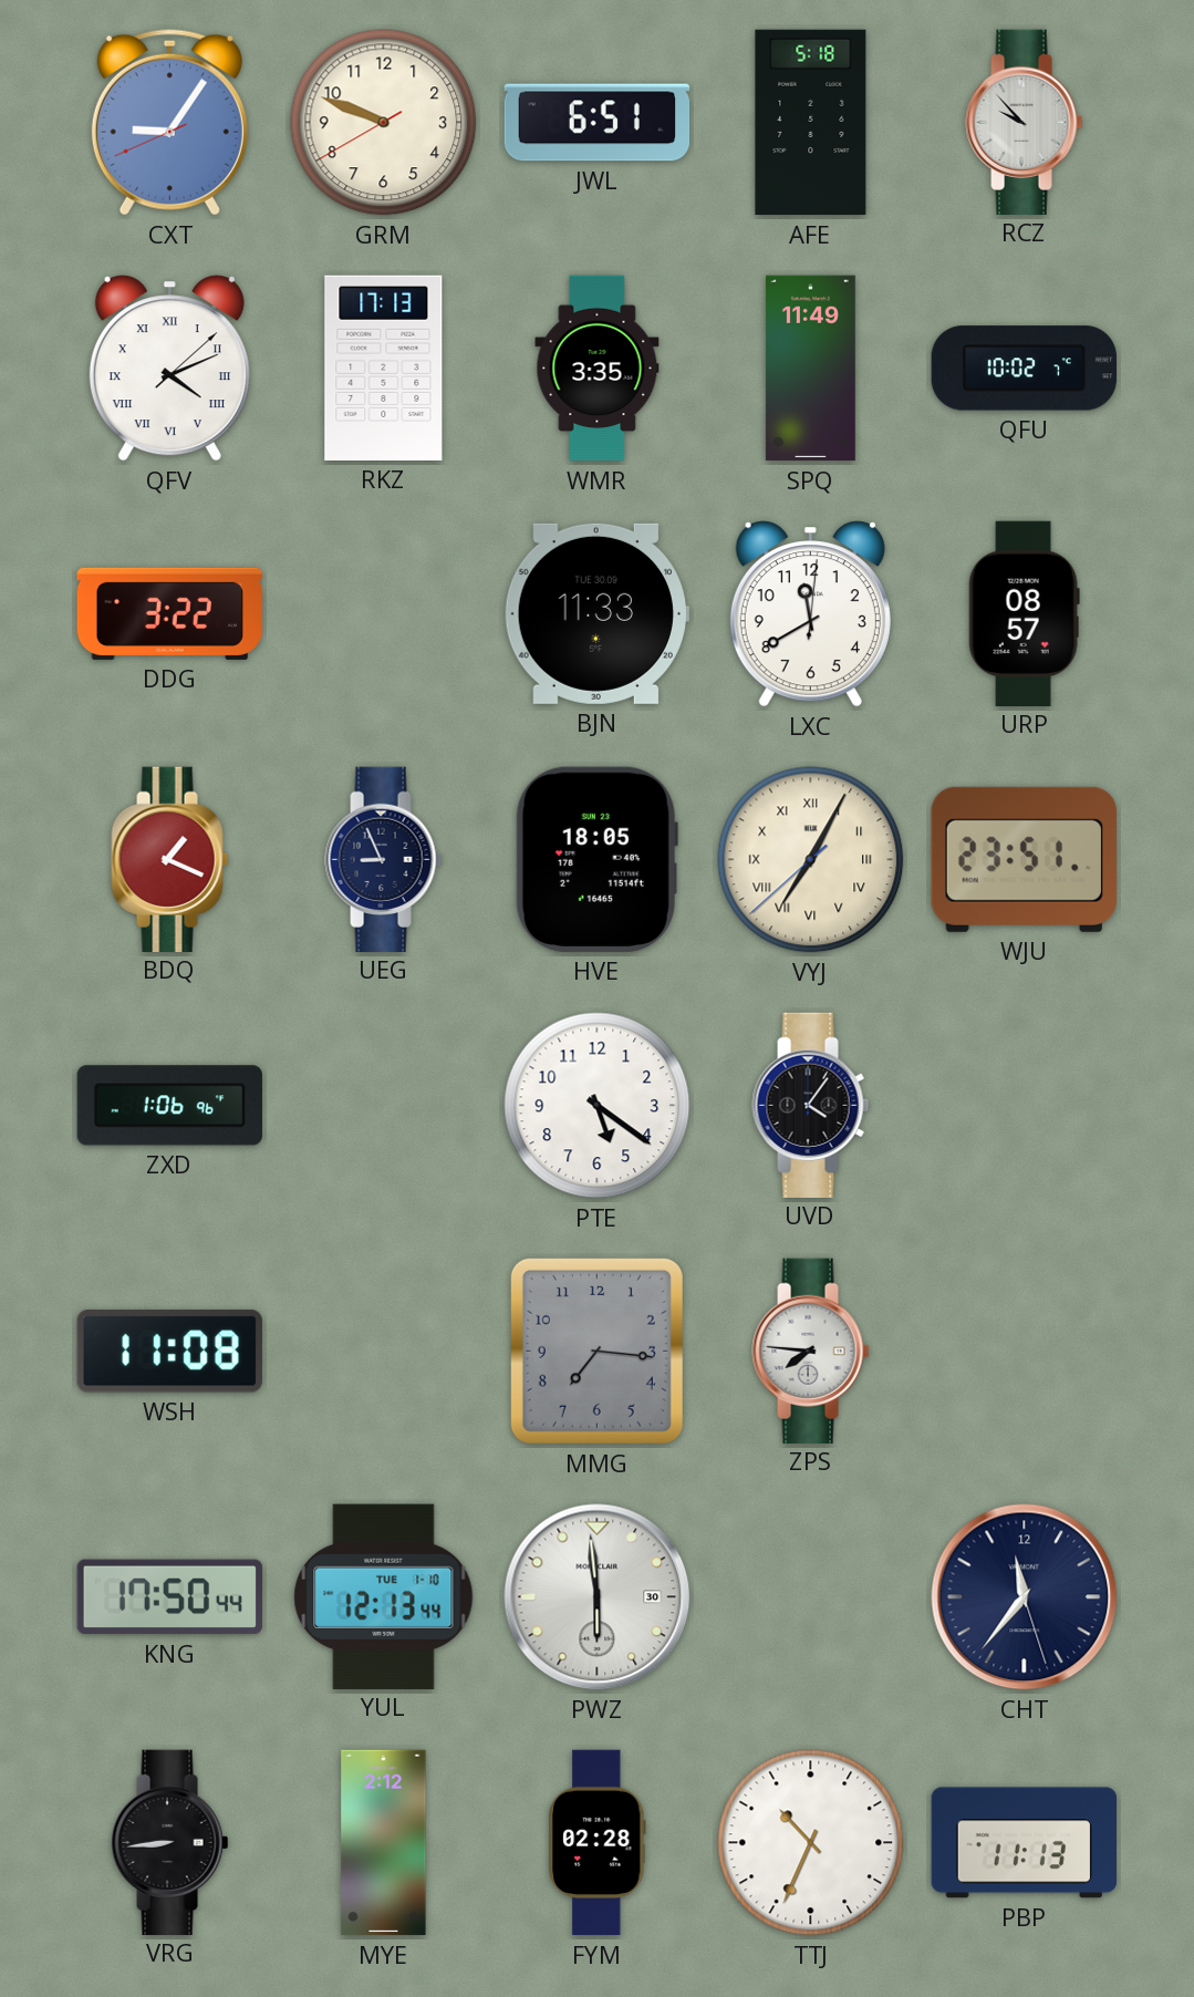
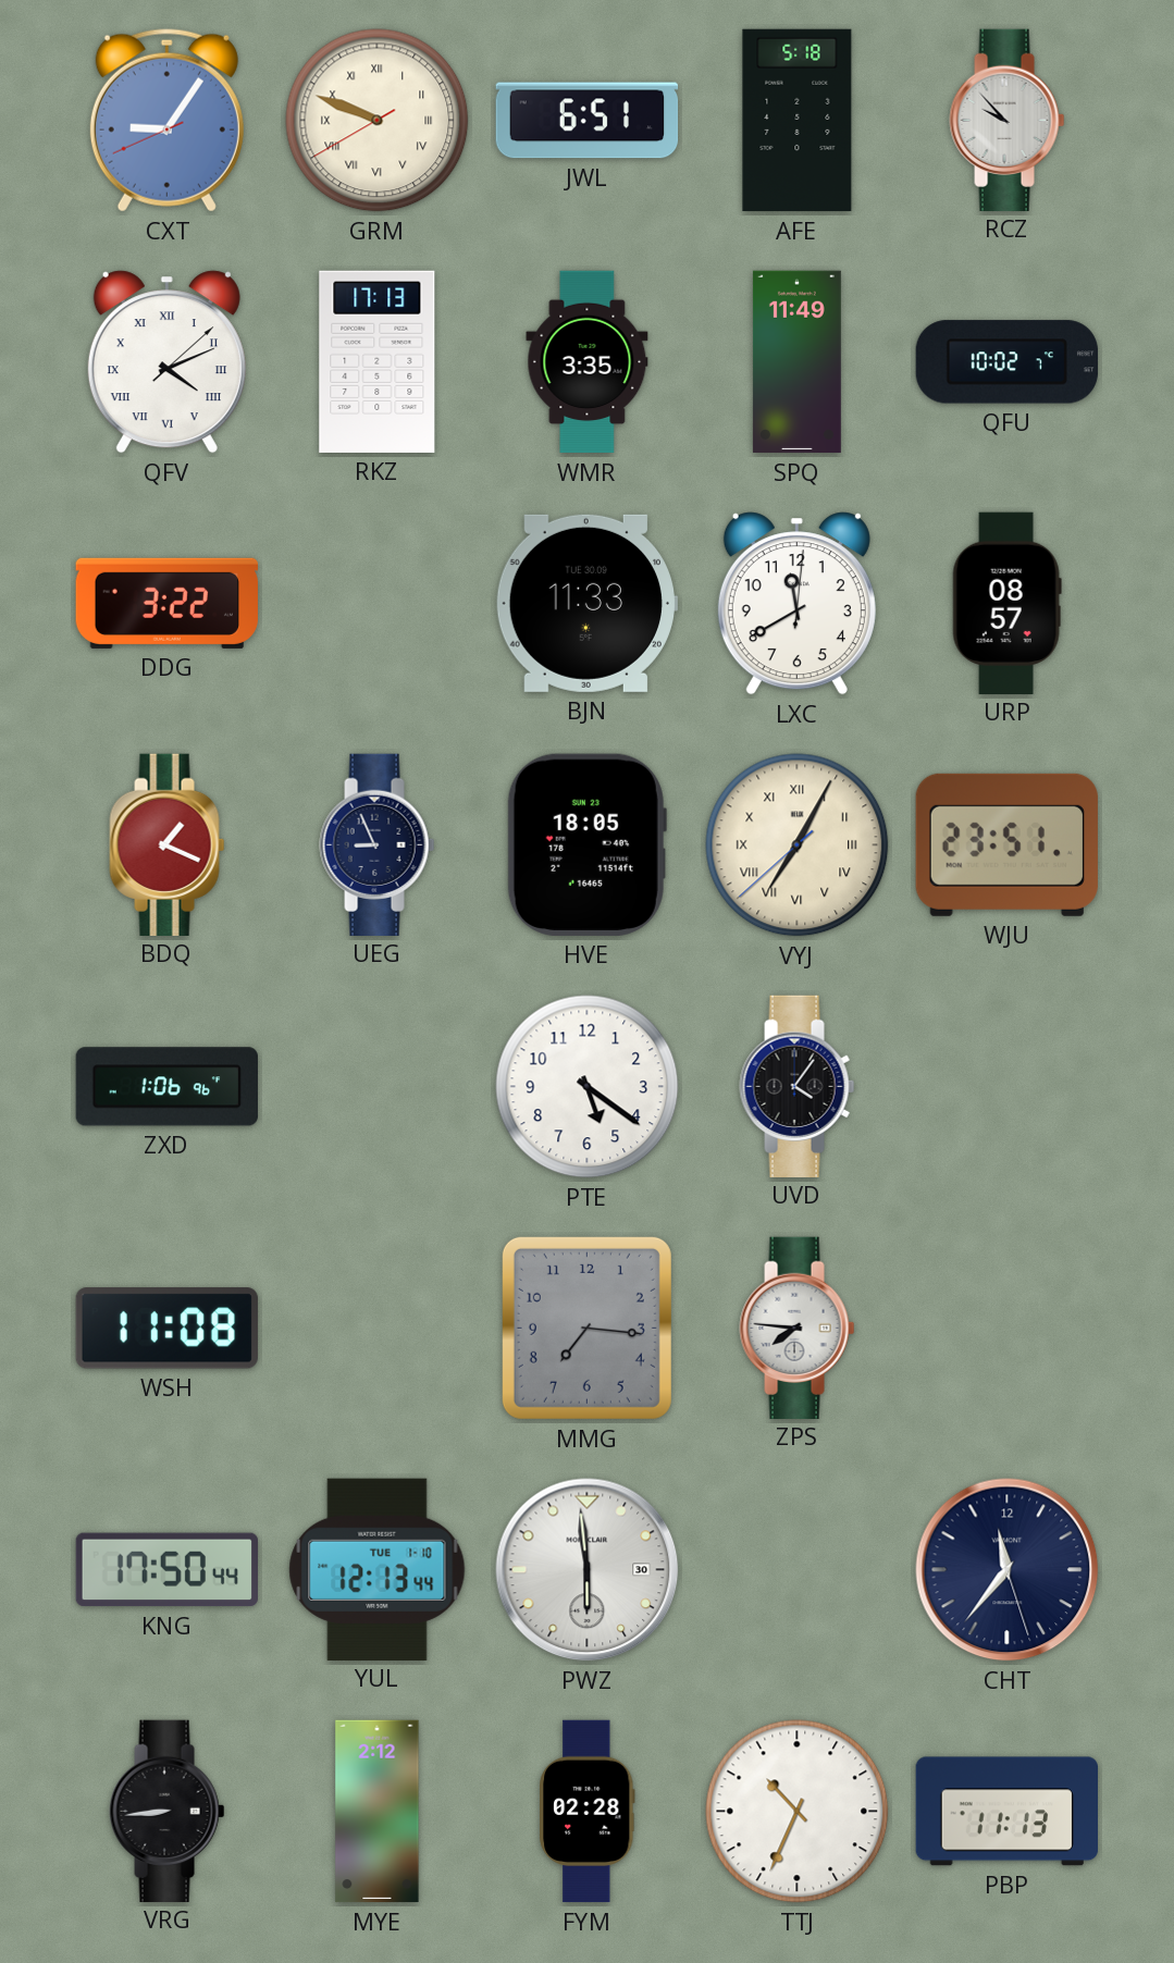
GRM numerals: Arabic -> Roman (378, 121)
